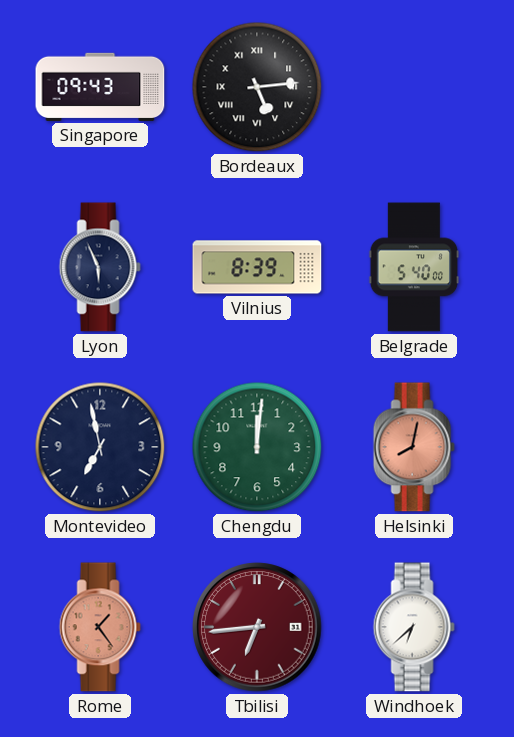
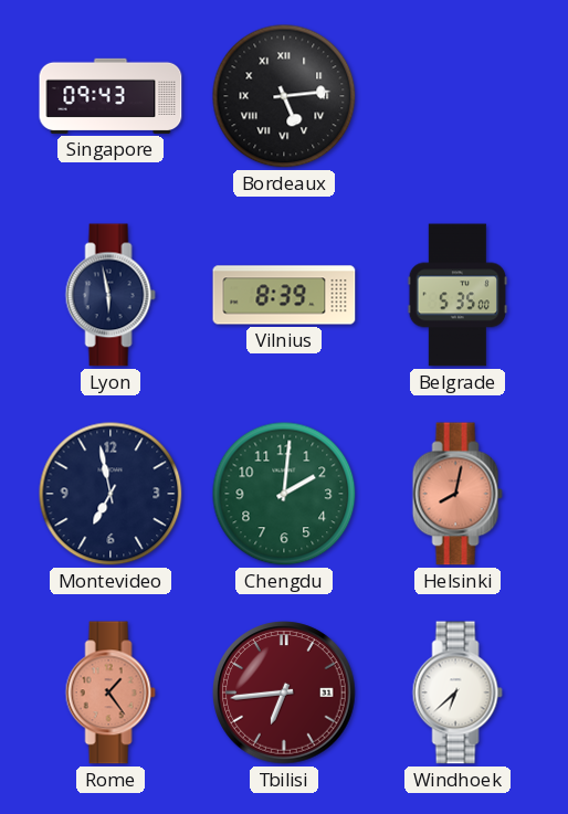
Lyon: 5:56 -> 5:58 (111, 295)
Belgrade: 5:40 -> 5:35 (457, 295)
Chengdu: 12:01 -> 2:01 (284, 494)
